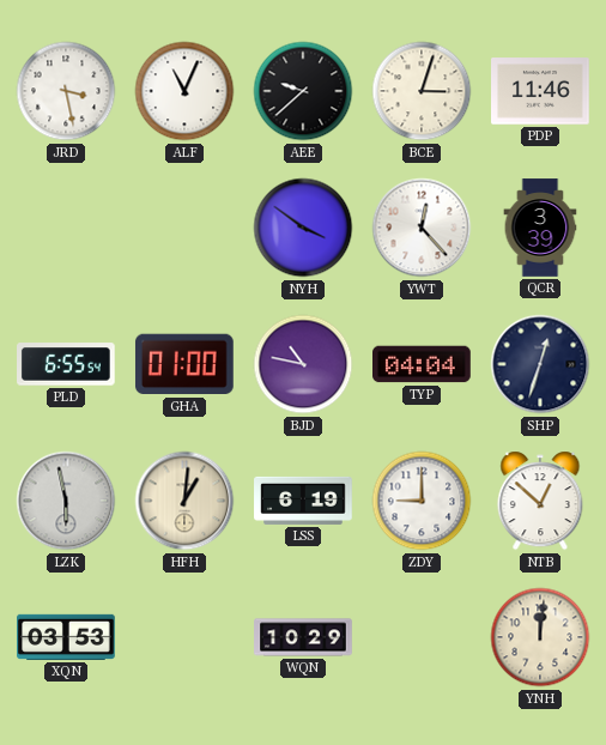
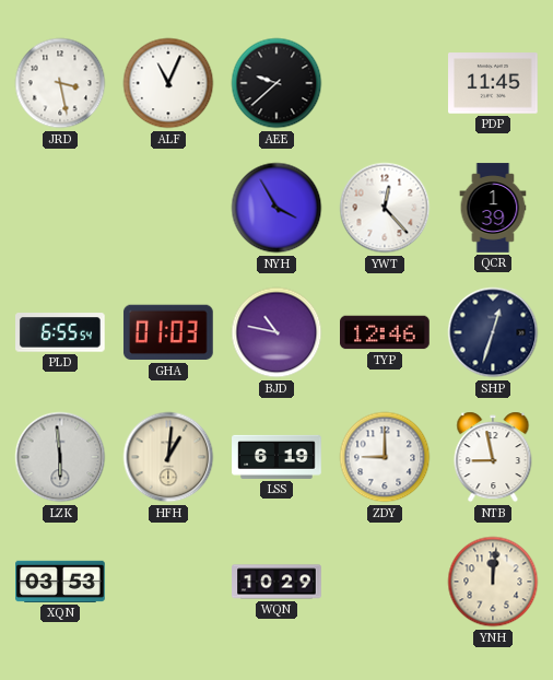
BCE: 3:03 -> none (422, 91)
PDP: 11:46 -> 11:45 (494, 83)
NYH: 3:51 -> 3:55 (276, 208)
QCR: 3:39 -> 1:39 (493, 208)
GHA: 01:00 -> 01:03 (168, 332)
TYP: 04:04 -> 12:46 (386, 332)
LZK: 5:58 -> 5:59 (60, 457)
NTB: 12:52 -> 8:58 (493, 457)
